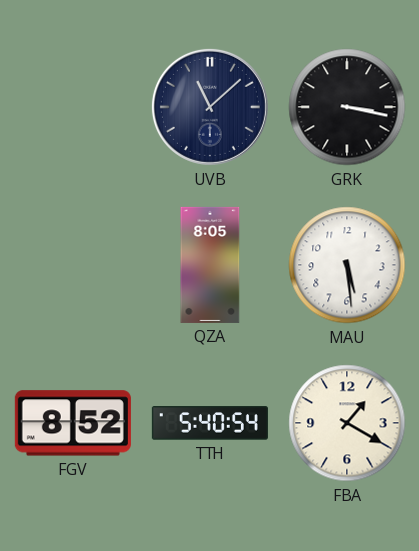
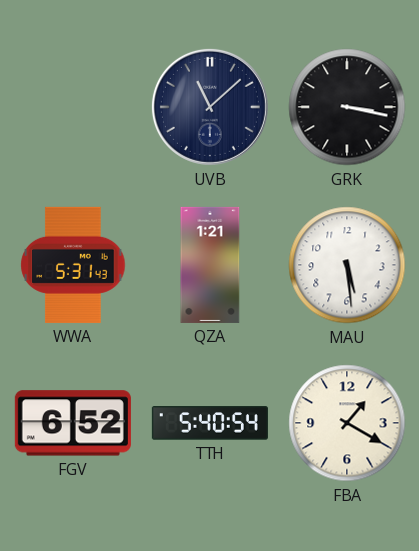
WWA: none -> 5:31 (73, 265)
QZA: 8:05 -> 1:21 (210, 265)
FGV: 8:52 -> 6:52 (73, 423)
